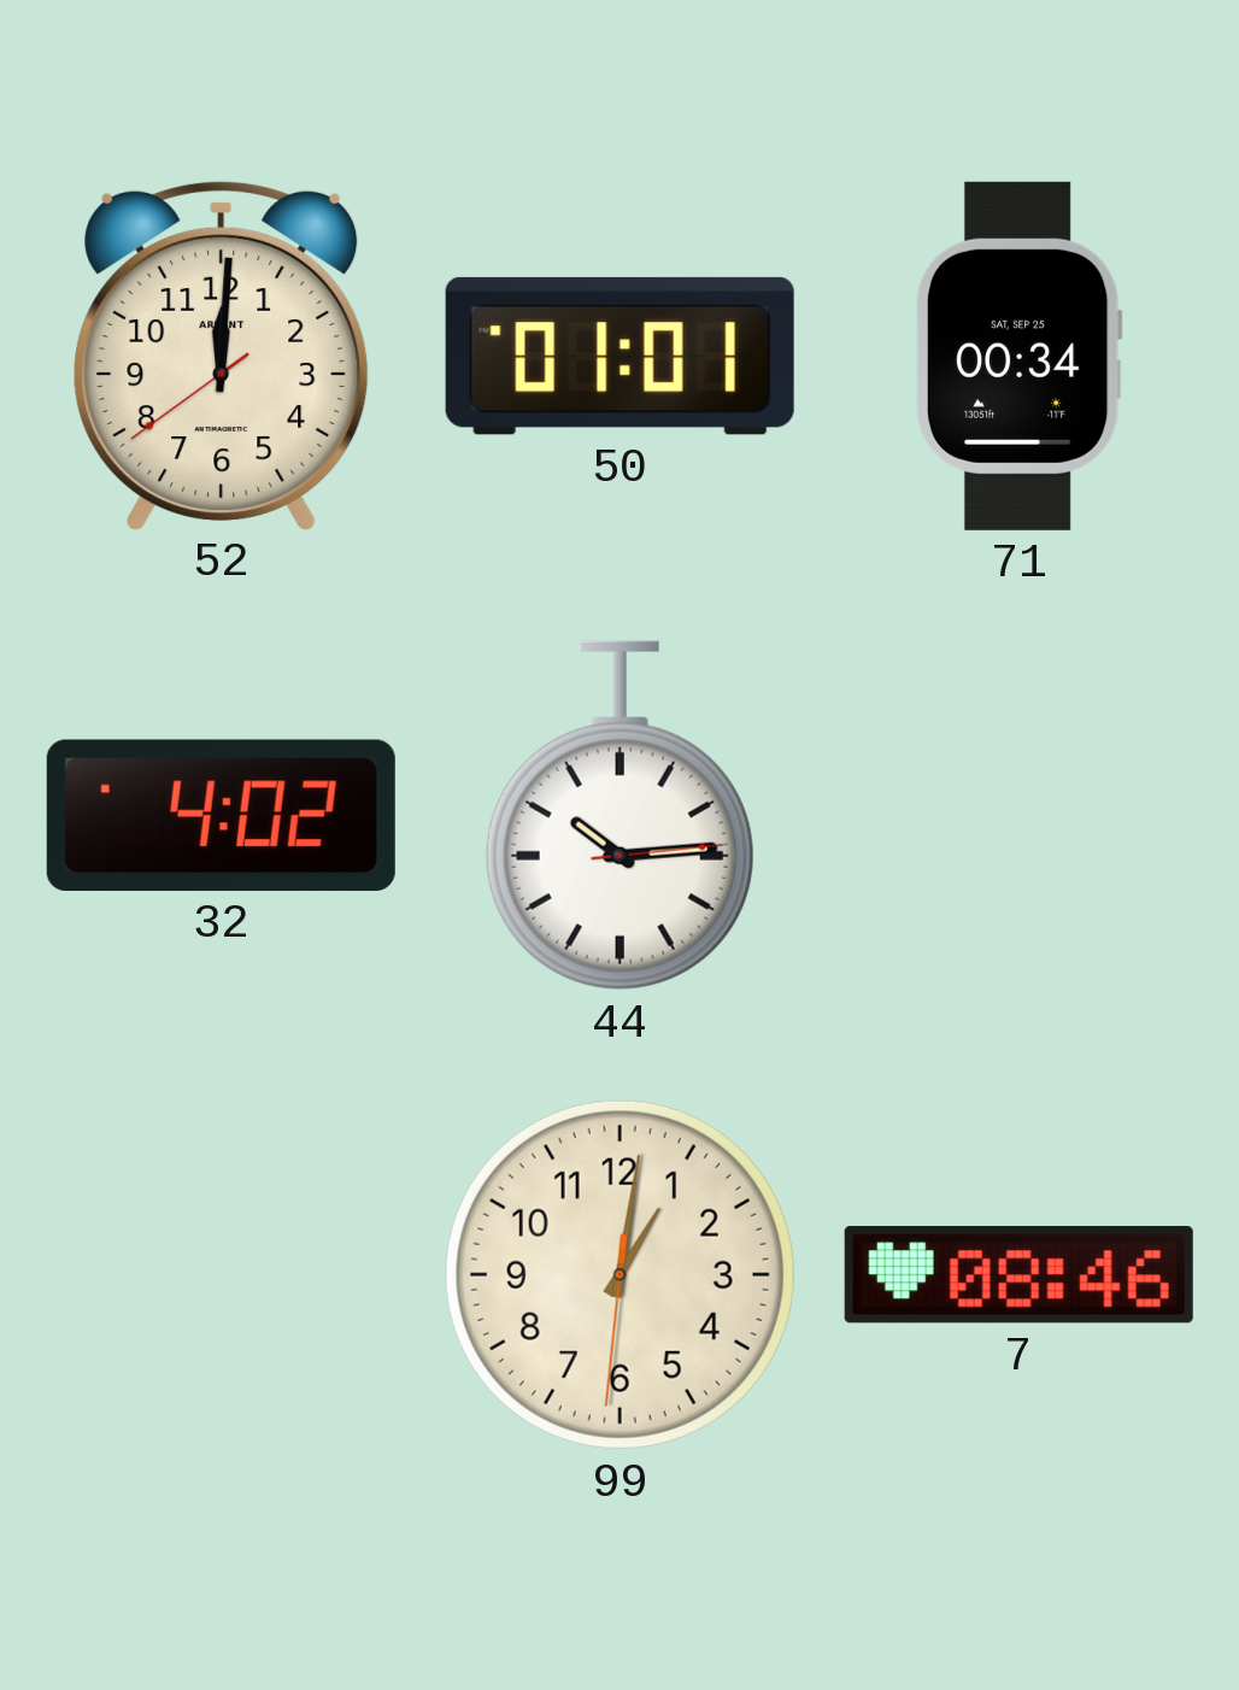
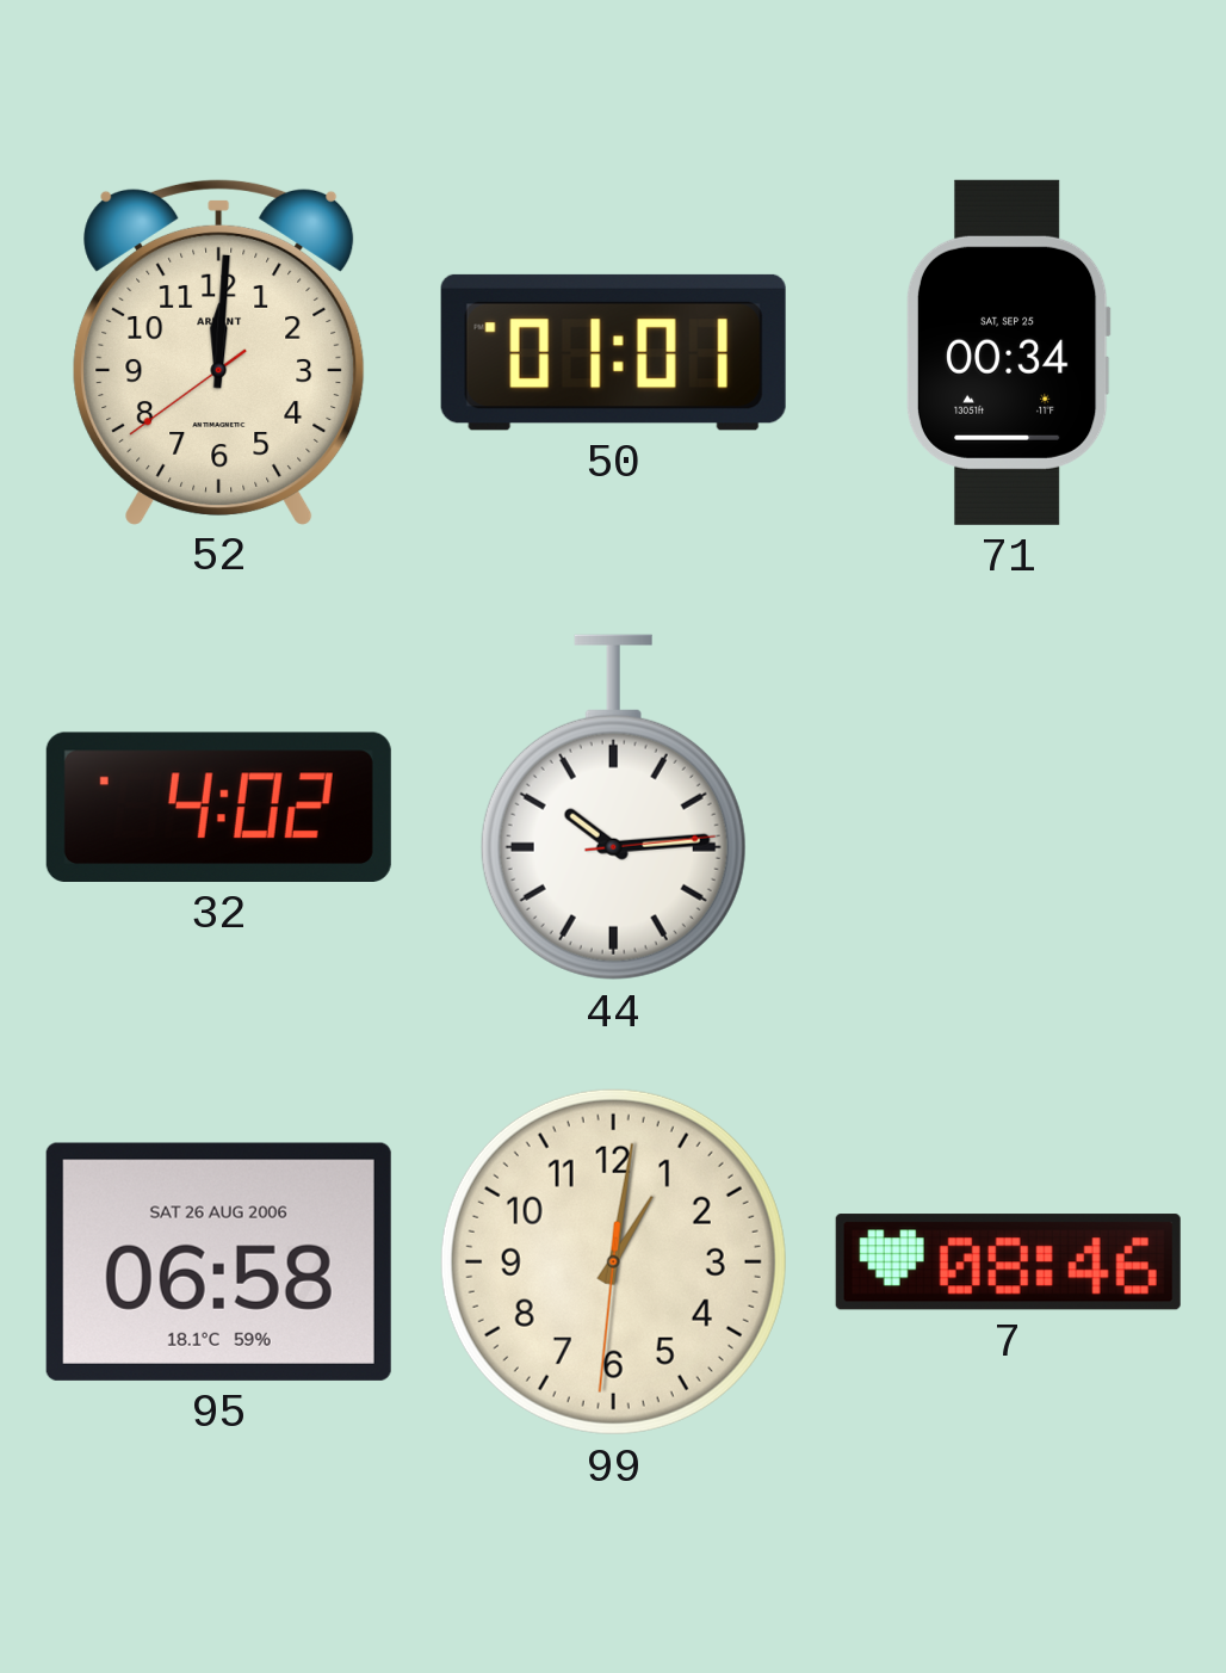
95: none -> 06:58 (218, 1261)
